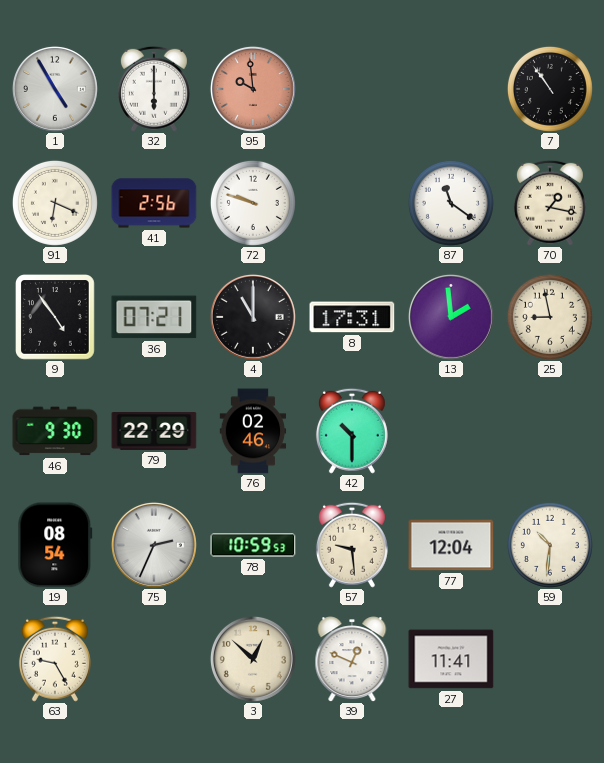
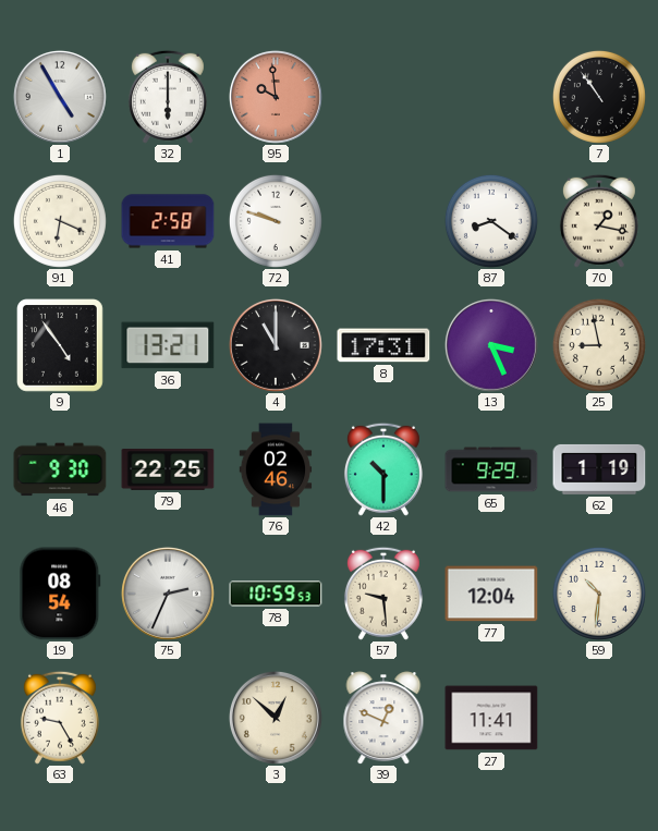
41: 2:56 -> 2:58 (168, 221)
87: 11:21 -> 8:21 (491, 221)
36: 07:21 -> 13:21 (168, 345)
13: 1:59 -> 3:26 (491, 345)
79: 22:29 -> 22:25 (168, 469)
65: none -> 9:29 (491, 469)
62: none -> 1:19 (599, 469)
